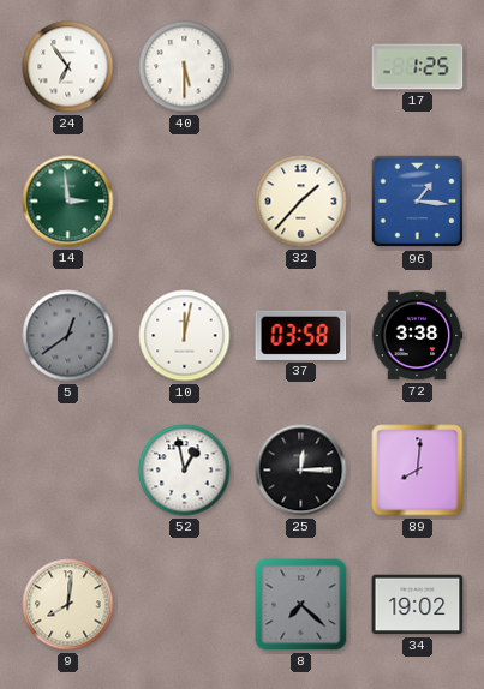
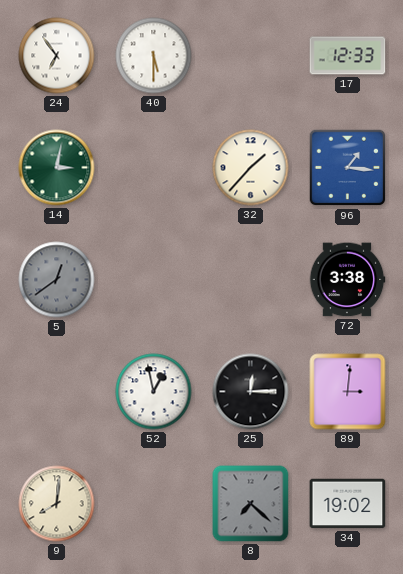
17: 1:25 -> 12:33 (348, 56)
14: 2:59 -> 3:02 (57, 168)
10: 12:02 -> none (185, 336)
37: 03:58 -> none (301, 335)
89: 8:01 -> 3:01 (348, 392)
